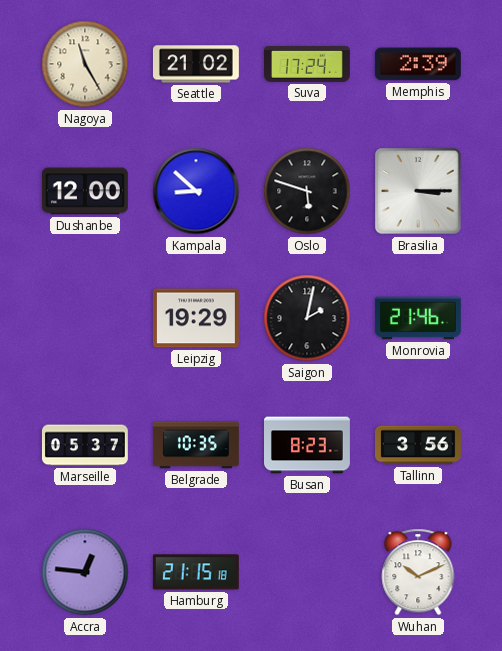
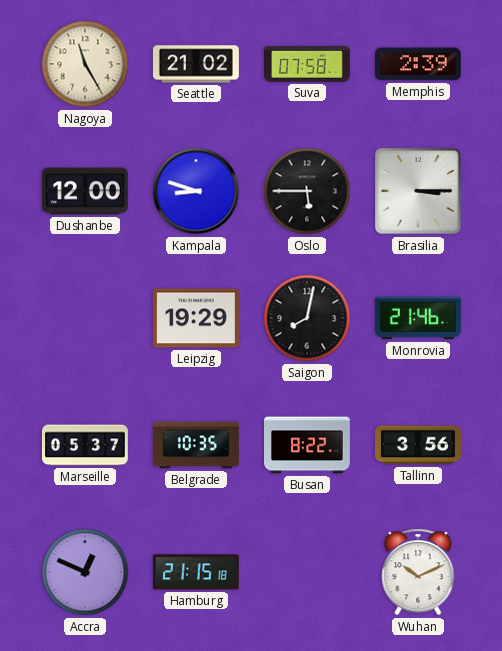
Suva: 17:24 -> 07:58 (308, 64)
Kampala: 8:52 -> 8:48 (196, 191)
Oslo: 5:48 -> 5:45 (307, 191)
Saigon: 2:02 -> 8:02 (307, 318)
Busan: 8:23 -> 8:22 (308, 445)
Accra: 12:46 -> 12:49 (85, 572)
